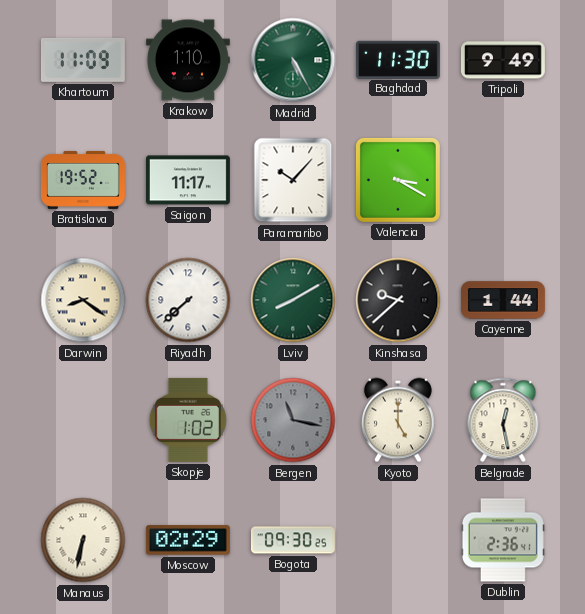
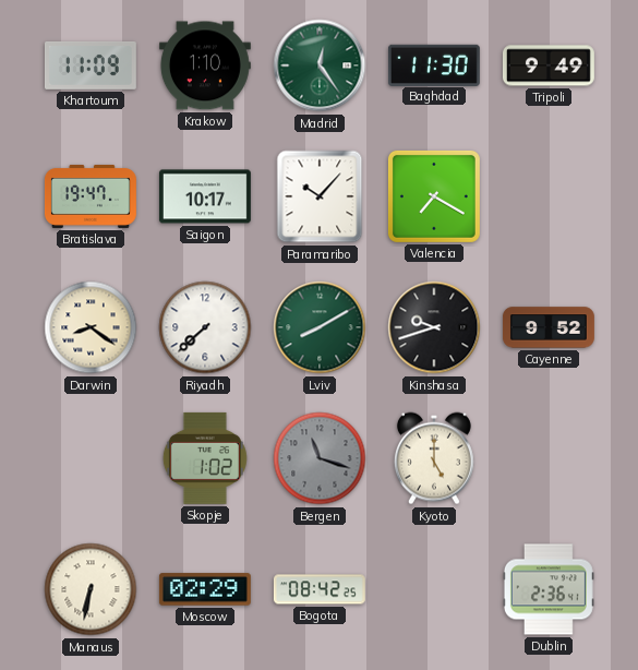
Madrid: 5:25 -> 12:24 (320, 65)
Bratislava: 19:52 -> 19:47 (91, 196)
Saigon: 11:17 -> 10:17 (205, 196)
Valencia: 3:20 -> 7:20 (434, 196)
Kinshasa: 9:38 -> 9:42 (434, 327)
Cayenne: 1:44 -> 9:52 (549, 327)
Bergen: 11:17 -> 11:18 (320, 458)
Belgrade: 12:28 -> none (503, 420)
Bogota: 09:30 -> 08:42 (320, 589)
